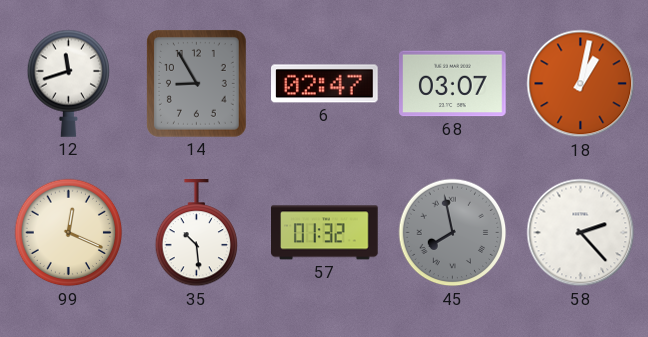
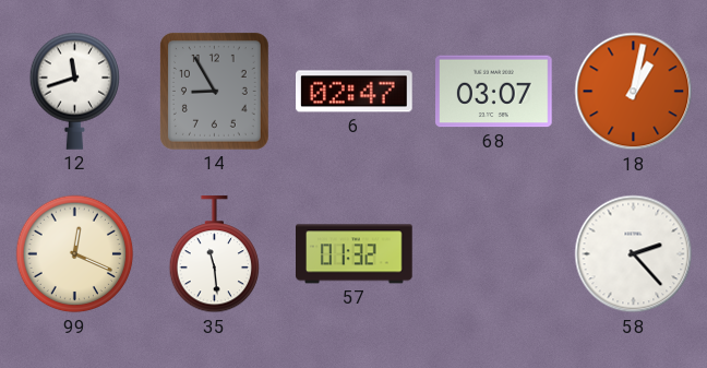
35: 10:29 -> 11:29 (215, 254)
45: 7:58 -> none (453, 233)
